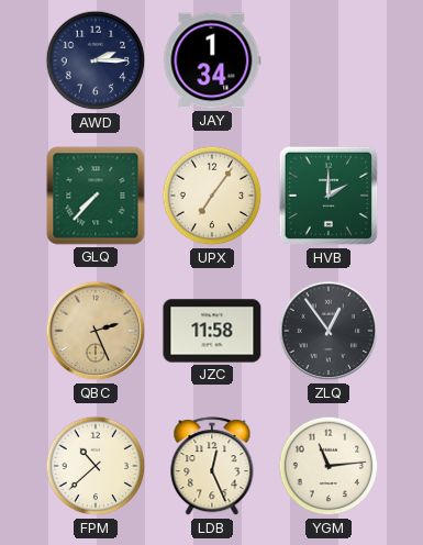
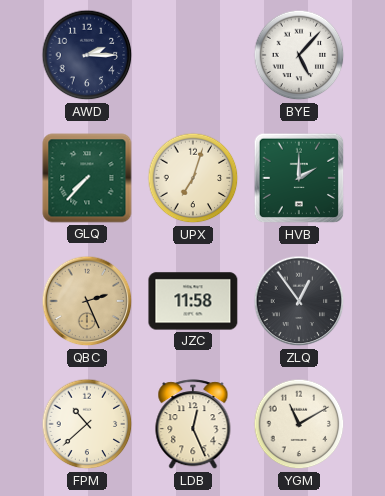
JAY: 1:34 -> none (212, 60)
BYE: none -> 5:07 (299, 55)
UPX: 7:06 -> 7:03 (193, 178)
YGM: 11:14 -> 11:10 (299, 424)
